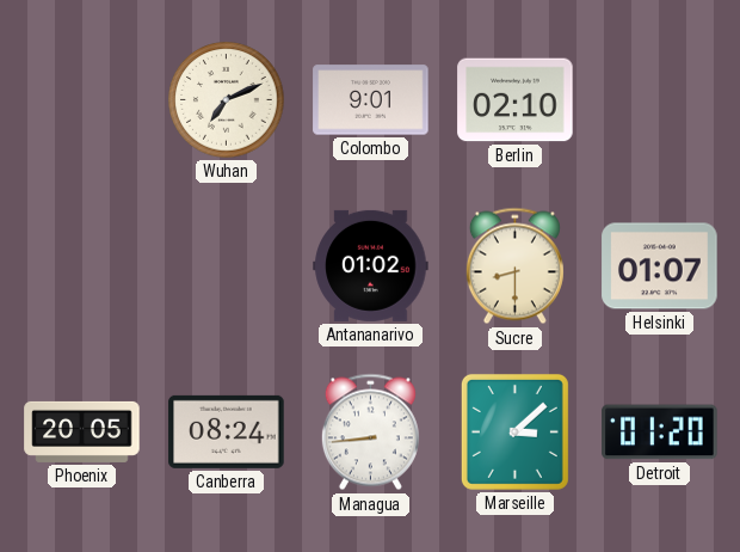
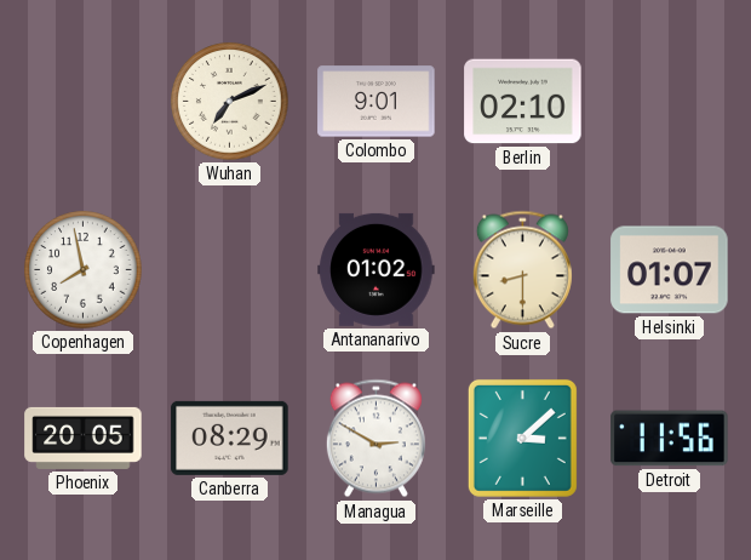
Copenhagen: none -> 7:58 (84, 270)
Canberra: 08:24 -> 08:29 (230, 438)
Managua: 8:44 -> 2:50 (375, 439)
Detroit: 01:20 -> 11:56 (670, 439)
